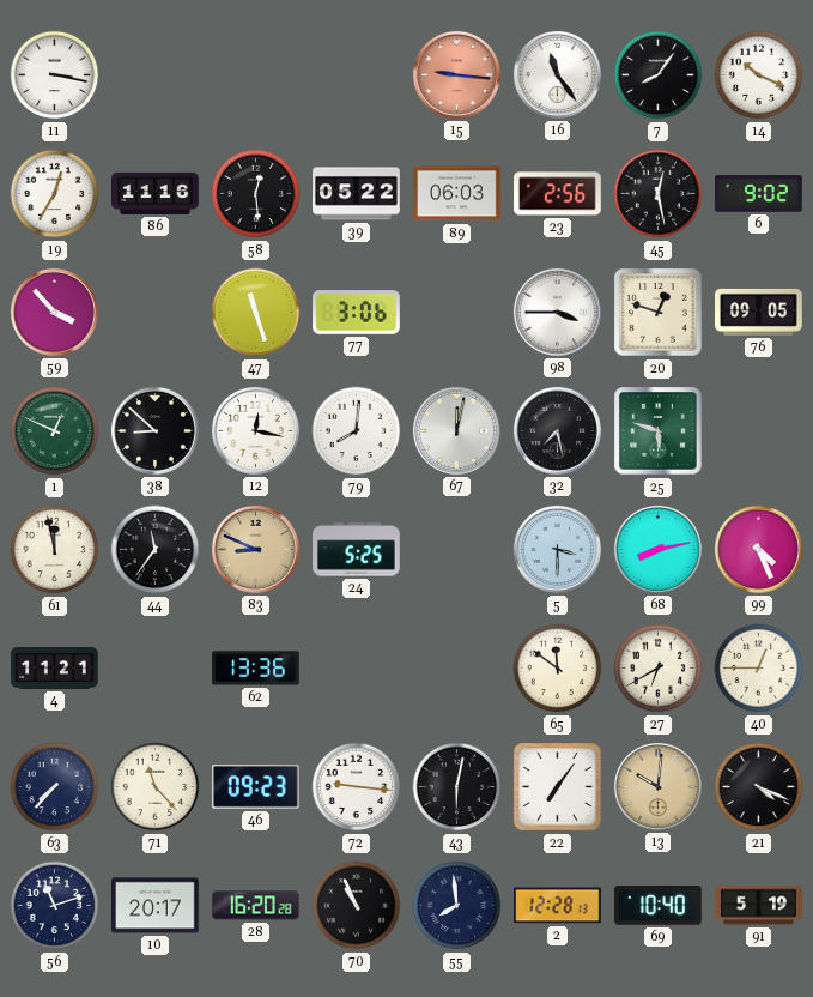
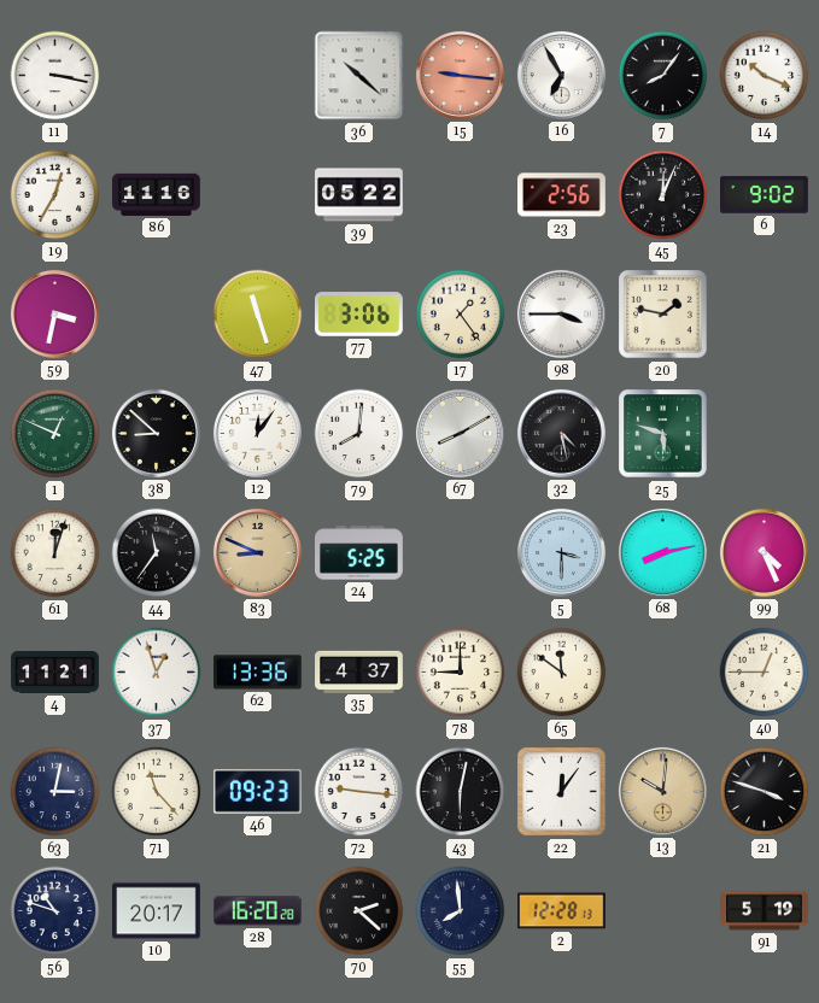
36: none -> 10:22 (359, 76)
16: 11:24 -> 6:55 (561, 75)
58: 12:29 -> none (256, 194)
89: 06:03 -> none (457, 194)
45: 12:28 -> 12:04 (663, 195)
59: 3:53 -> 3:32 (54, 313)
17: none -> 1:24 (461, 315)
20: 12:48 -> 1:47 (663, 315)
76: 09:05 -> none (759, 312)
12: 12:17 -> 12:06 (257, 433)
67: 12:02 -> 8:10 (460, 433)
32: 7:28 -> 4:28 (561, 433)
61: 11:58 -> 12:03 (55, 553)
37: none -> 12:57 (157, 673)
35: none -> 4:37 (359, 671)
78: none -> 9:00 (461, 673)
27: 6:40 -> none (659, 669)
63: 7:37 -> 3:02 (55, 792)
22: 7:06 -> 12:06 (562, 792)
21: 4:19 -> 3:48 (765, 792)
56: 11:12 -> 10:48 (55, 911)
70: 10:56 -> 2:22 (359, 911)
69: 10:40 -> none (657, 906)
